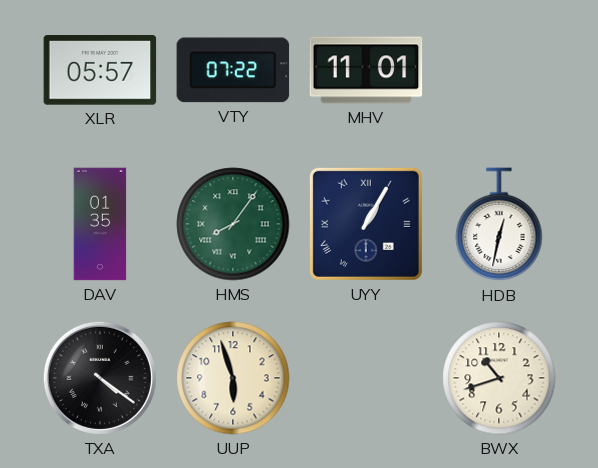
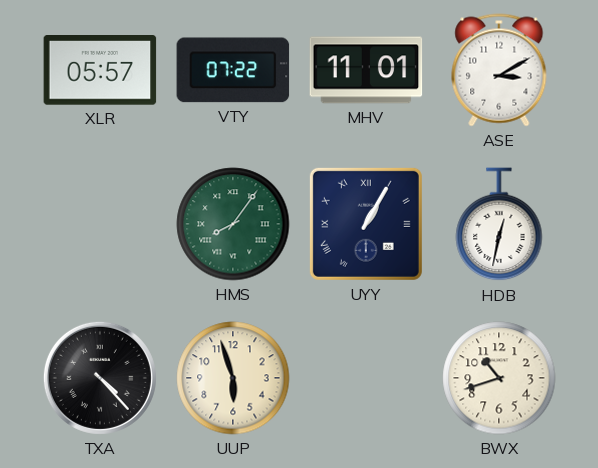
ASE: none -> 3:10 (499, 70)
DAV: 01:35 -> none (100, 224)
TXA: 4:21 -> 4:23 (100, 378)
